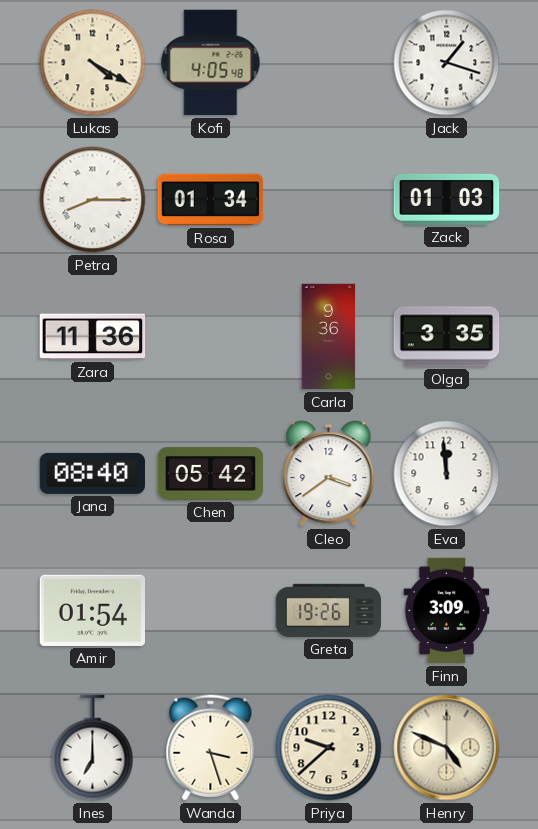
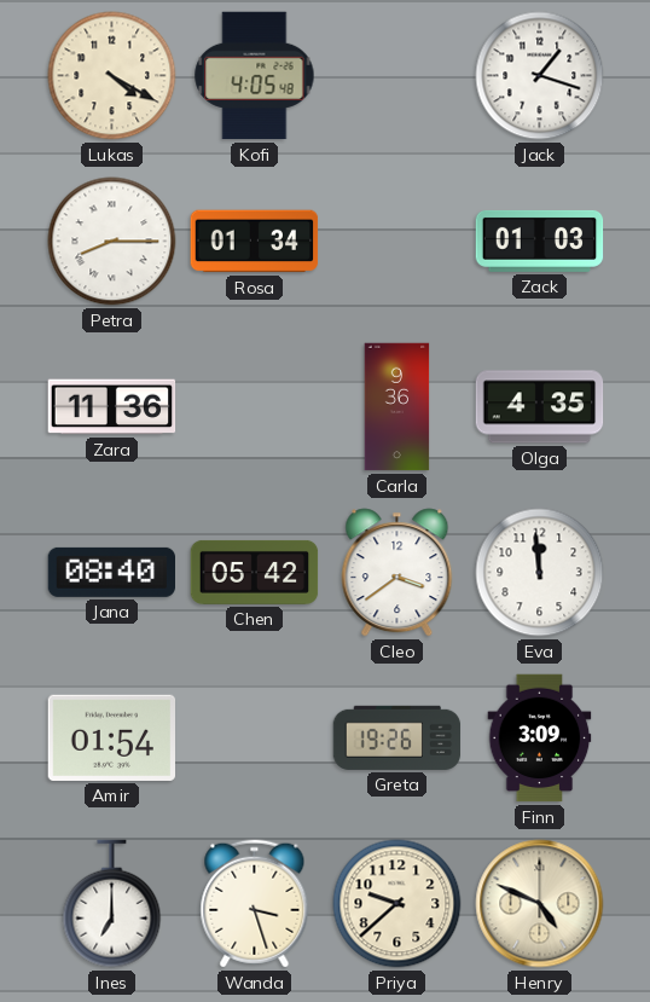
Olga: 3:35 -> 4:35 (540, 407)
